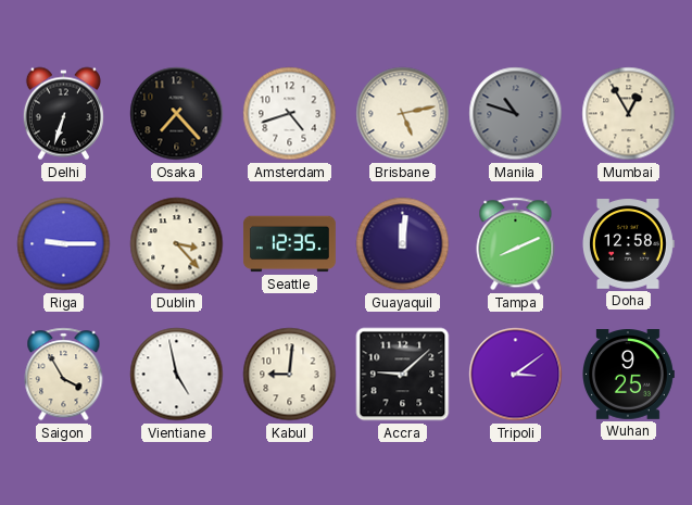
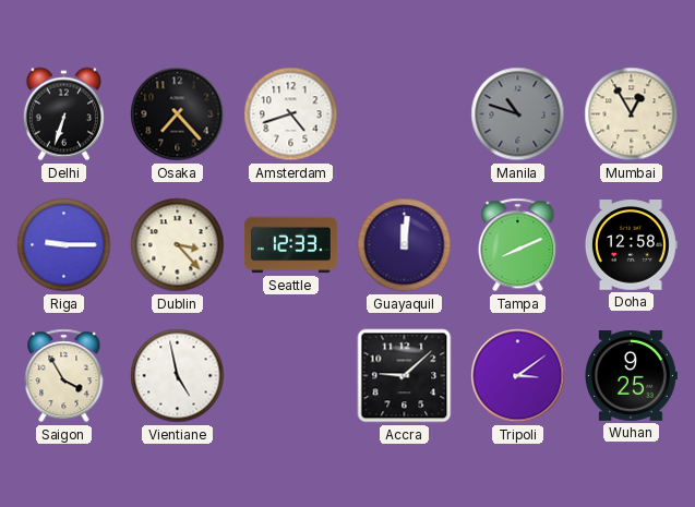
Brisbane: 5:13 -> none (403, 114)
Seattle: 12:35 -> 12:33 (290, 245)
Kabul: 9:01 -> none (290, 375)
